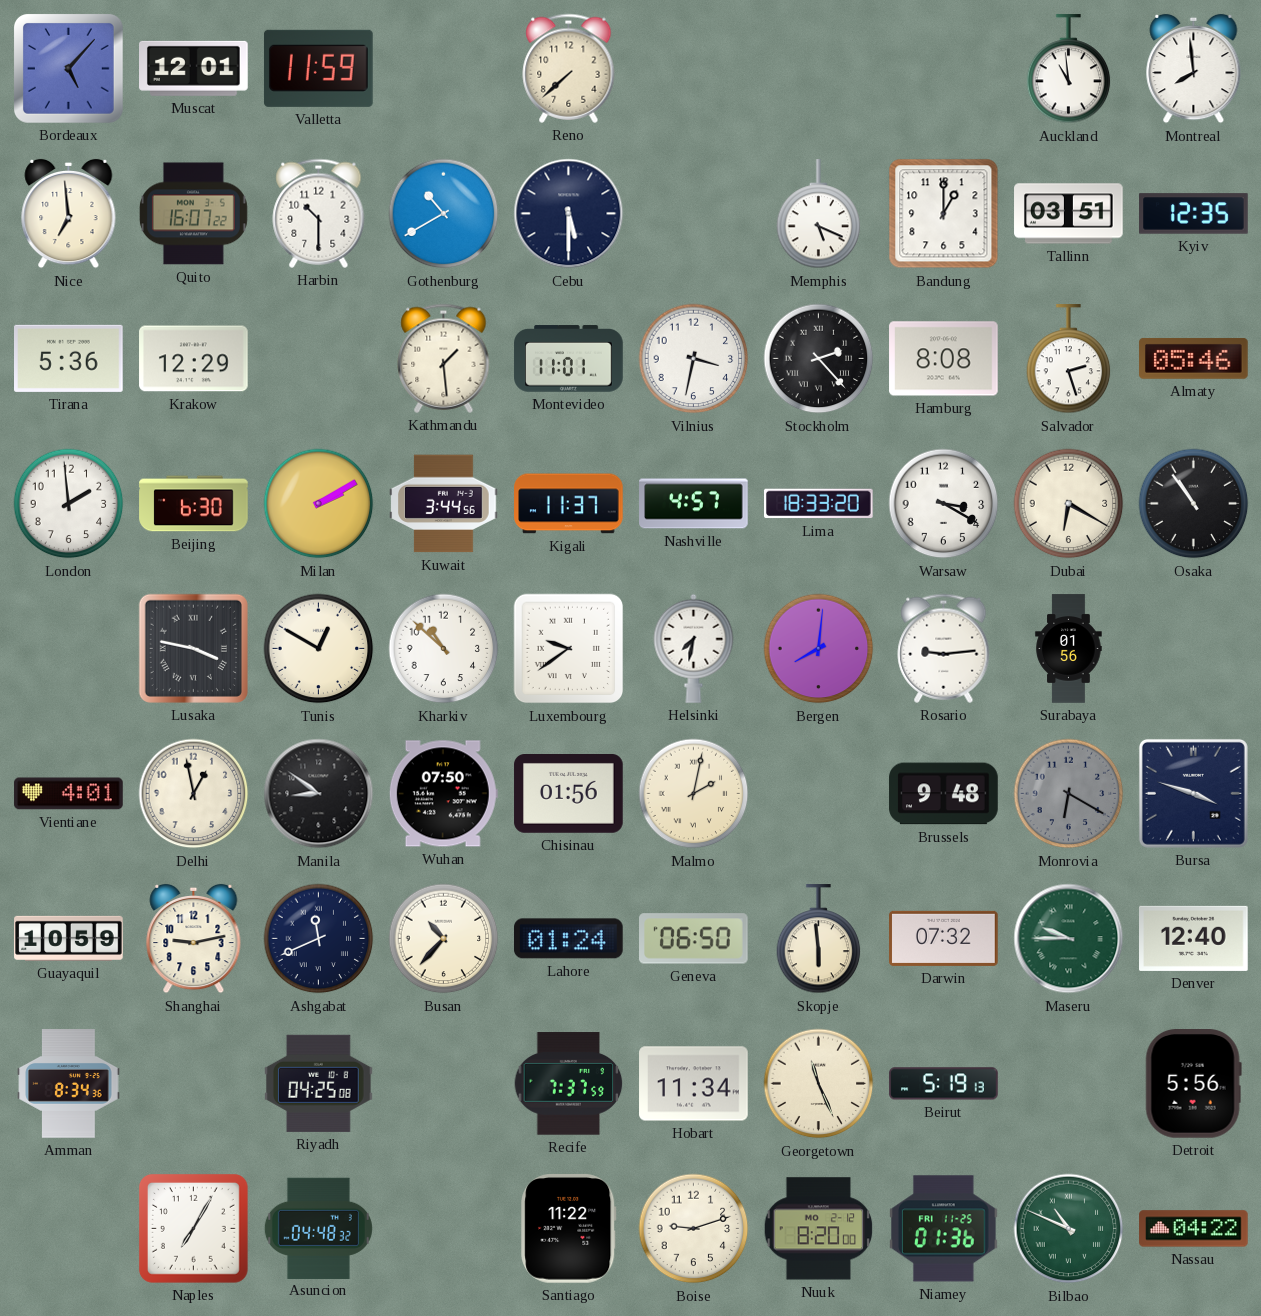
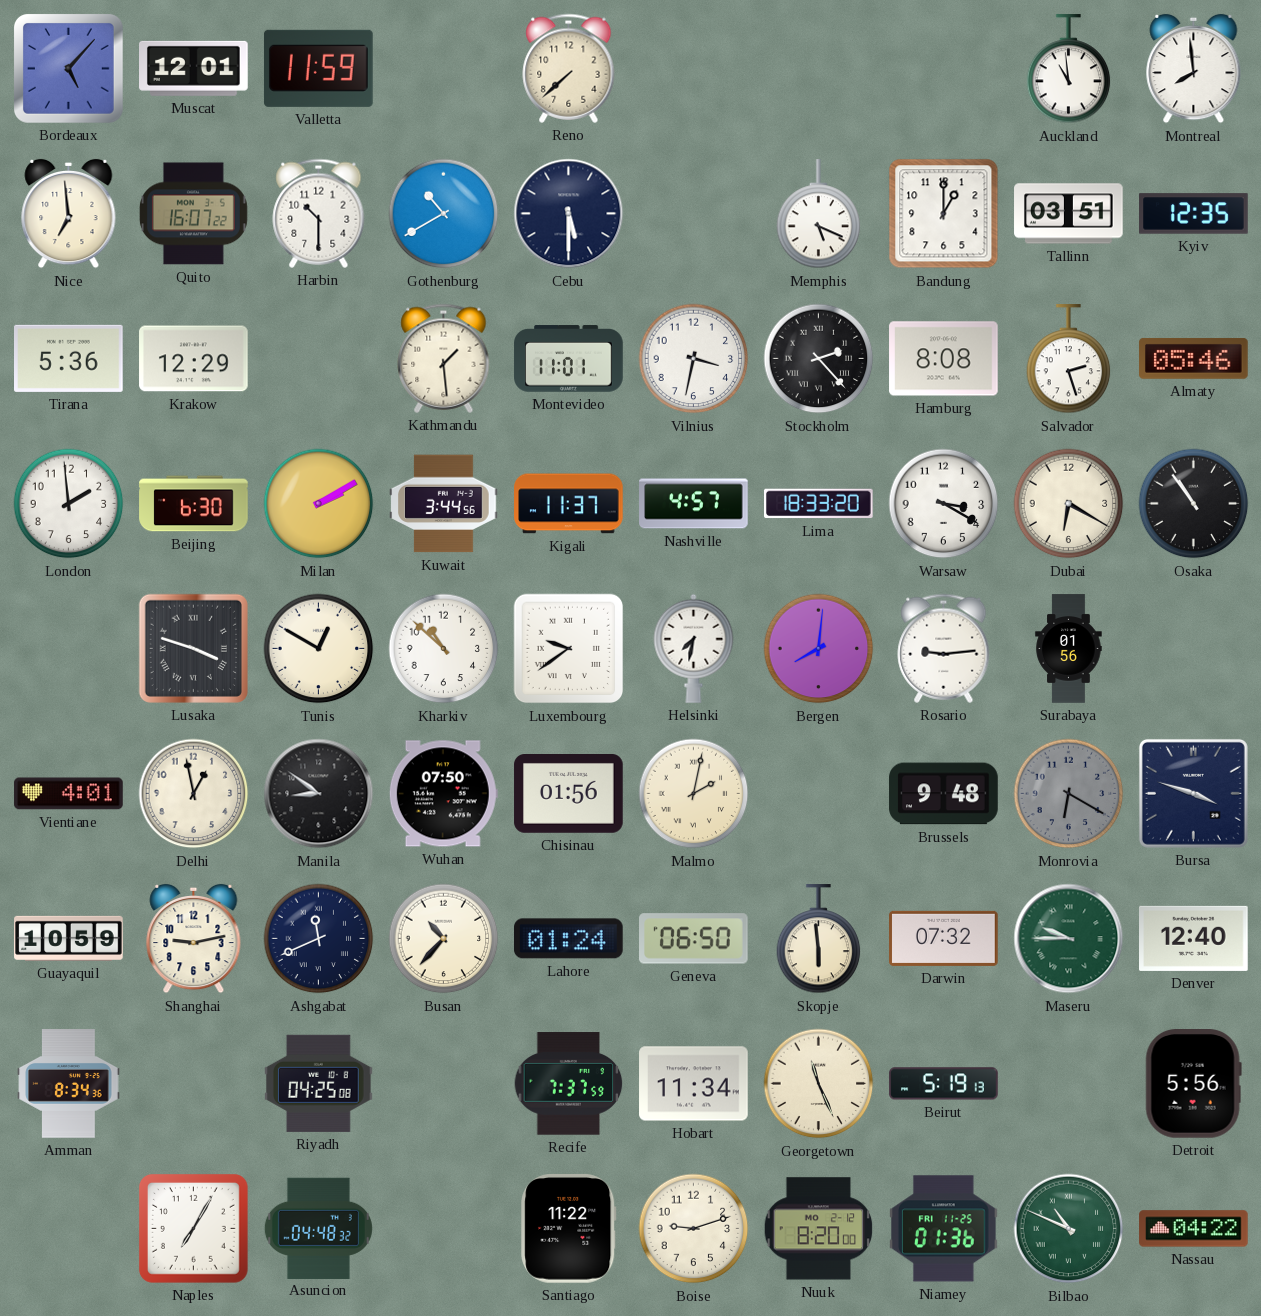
Lusaka: 3:47 -> 3:48 (193, 648)
